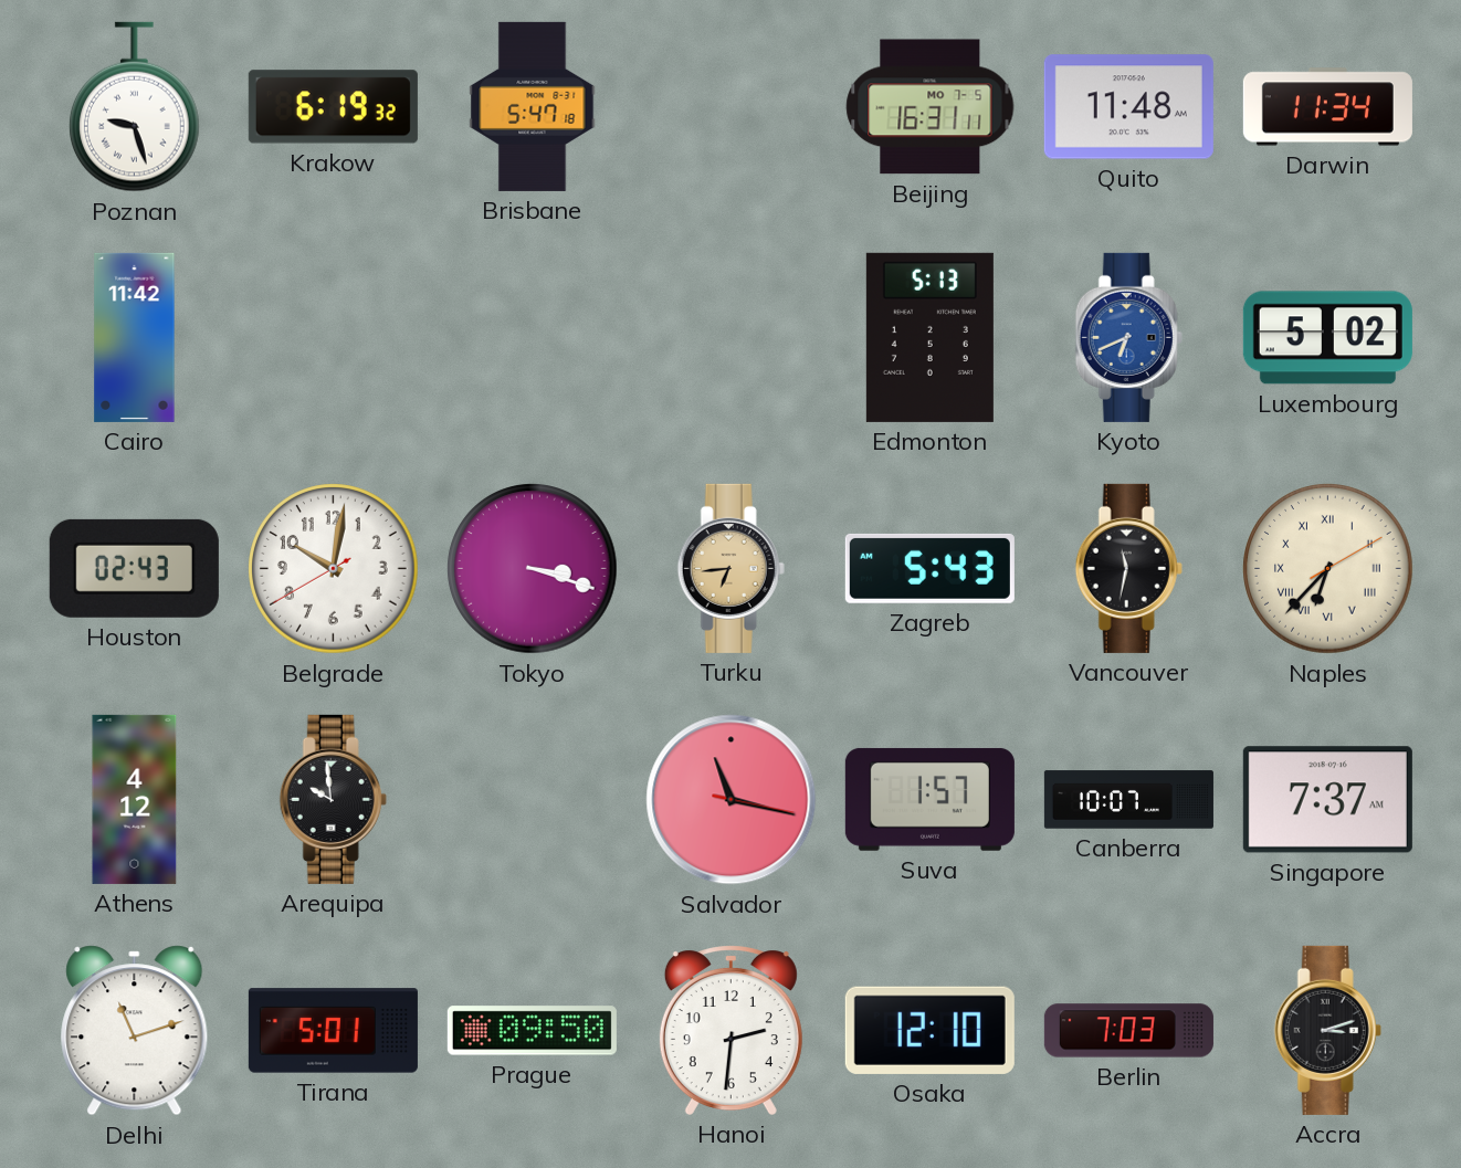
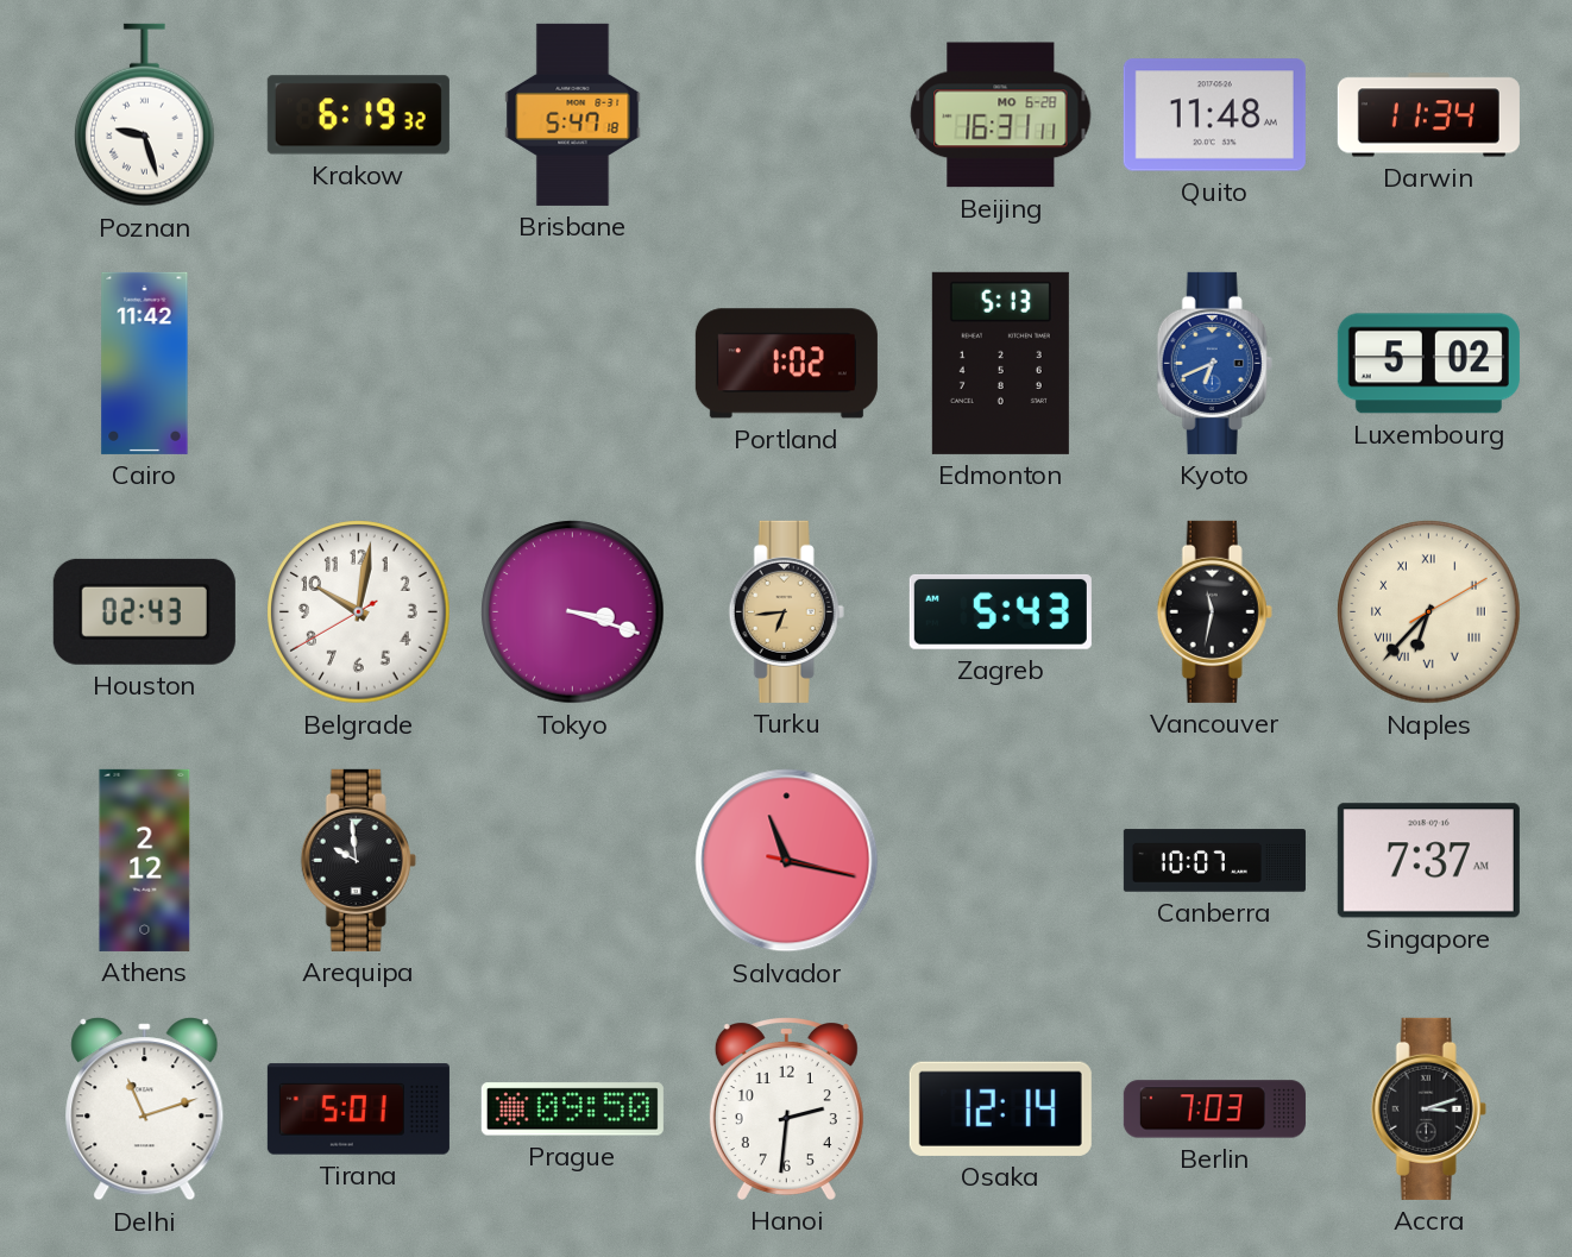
Beijing date: MO 7-5 -> MO 6-28 (1001, 115)
Portland: none -> 1:02 (786, 364)
Athens: 4:12 -> 2:12 (145, 860)
Suva: 1:57 -> none (929, 799)
Osaka: 12:10 -> 12:14 (1000, 1108)
